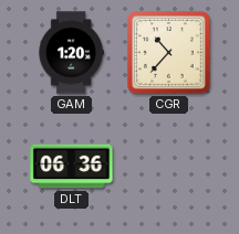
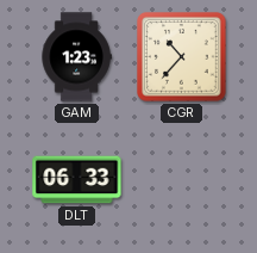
GAM: 1:20 -> 1:23 (76, 57)
DLT: 06:36 -> 06:33 (77, 180)
